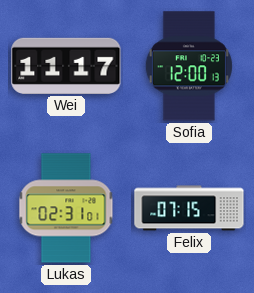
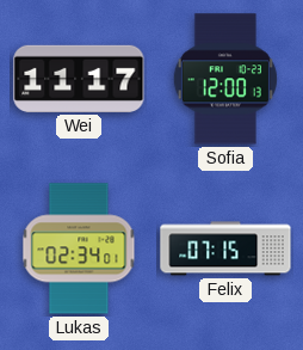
Lukas: 02:31 -> 02:34 (79, 248)
